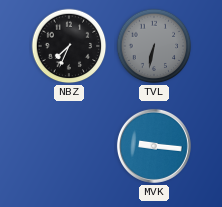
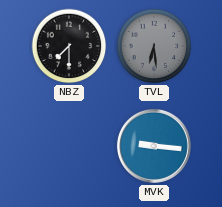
NBZ: 7:34 -> 7:30 (69, 46)
TVL: 6:32 -> 6:29 (154, 46)
